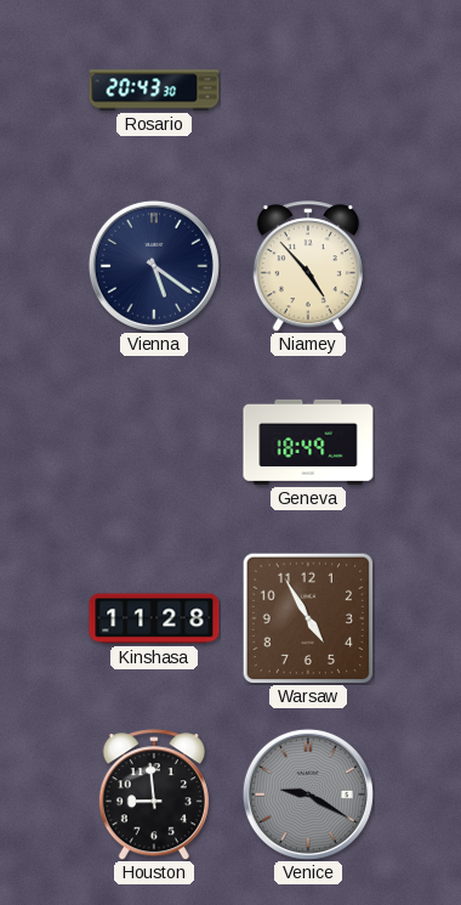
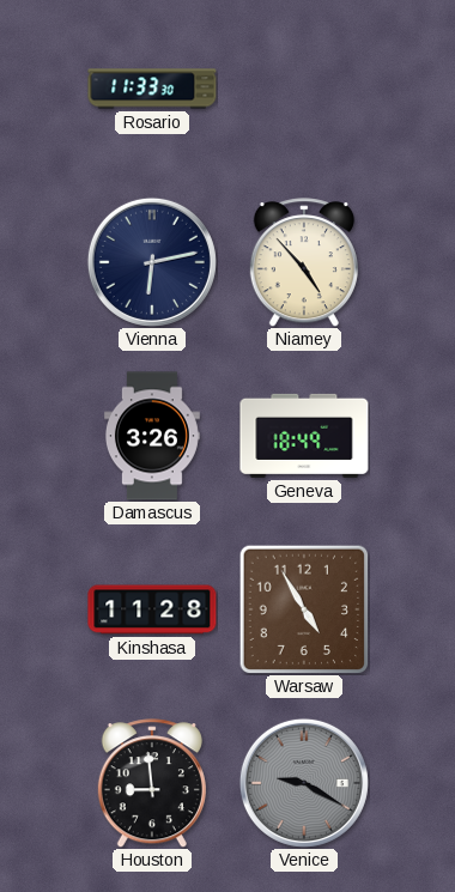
Rosario: 20:43 -> 11:33 (152, 89)
Vienna: 5:21 -> 6:13 (152, 262)
Damascus: none -> 3:26 (152, 436)
